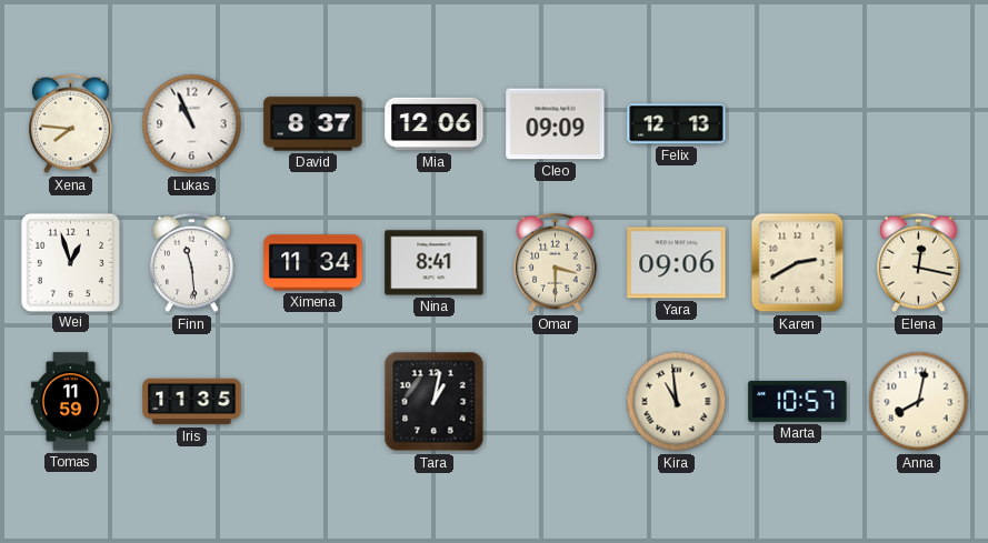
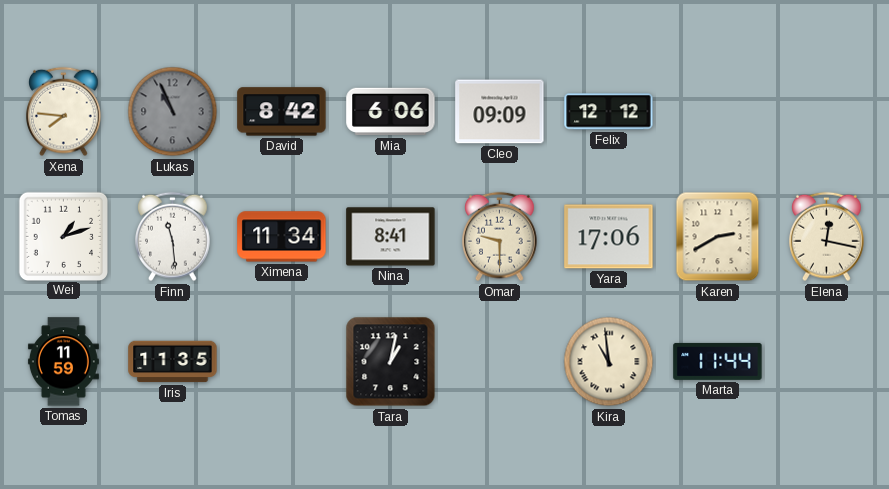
Lukas dial: white -> grey (173, 112)
David: 8:37 -> 8:42 (282, 112)
Mia: 12:06 -> 6:06 (391, 112)
Felix: 12:13 -> 12:12 (609, 112)
Wei: 12:57 -> 1:12 (63, 236)
Omar: 3:30 -> 9:30 (500, 237)
Yara: 09:06 -> 17:06 (609, 237)
Marta: 10:57 -> 11:44 (718, 361)
Anna: 8:02 -> none (919, 402)
